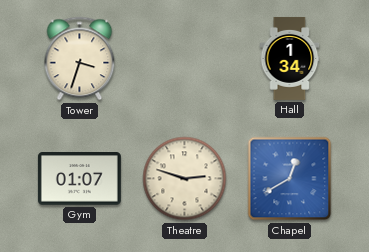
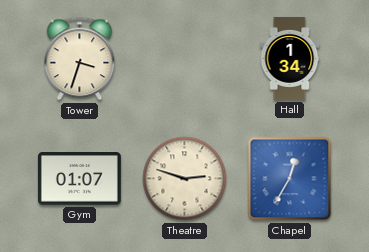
Chapel: 12:40 -> 12:35 (290, 179)
